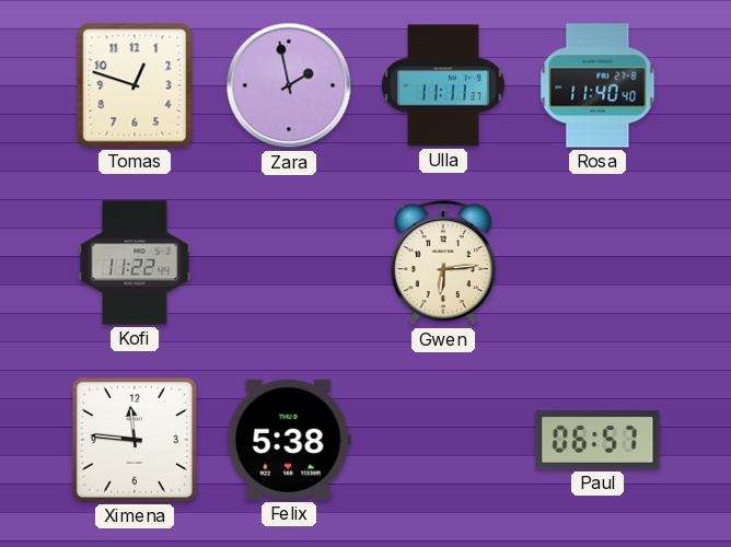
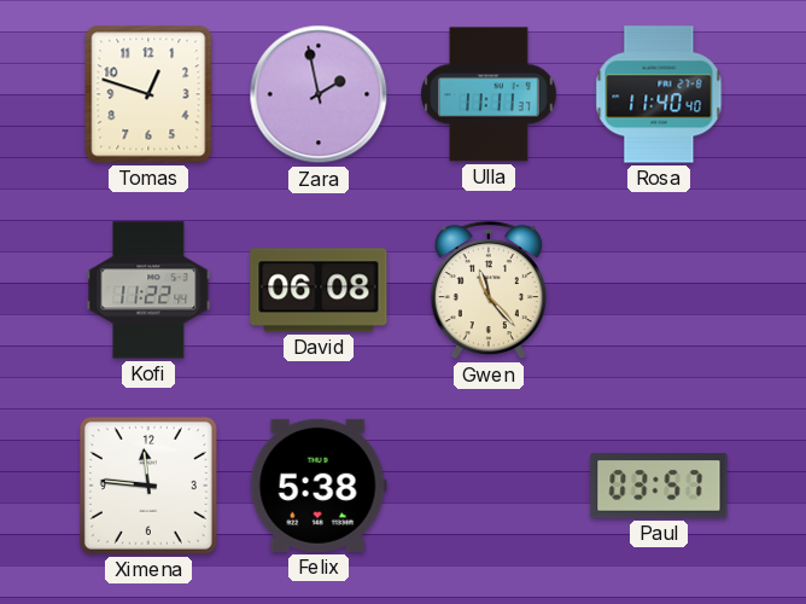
David: none -> 06:08 (319, 290)
Gwen: 6:14 -> 11:23 (489, 290)
Paul: 06:57 -> 03:57 (659, 486)
